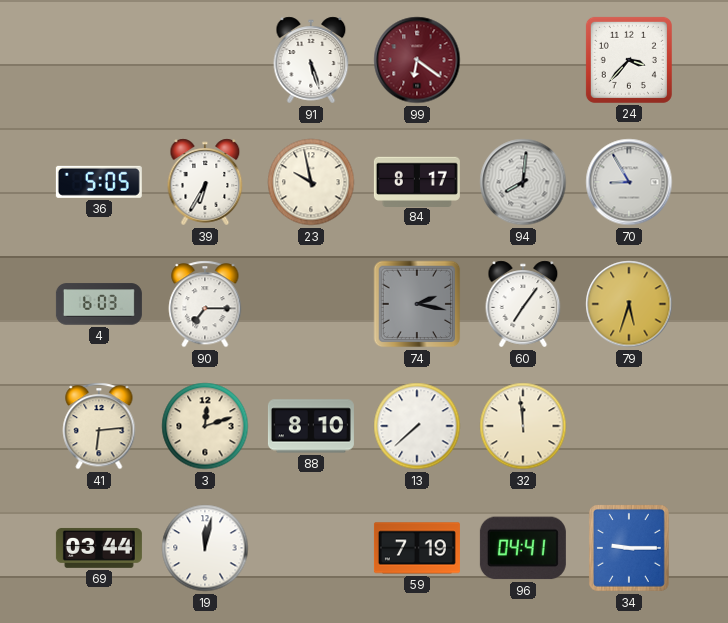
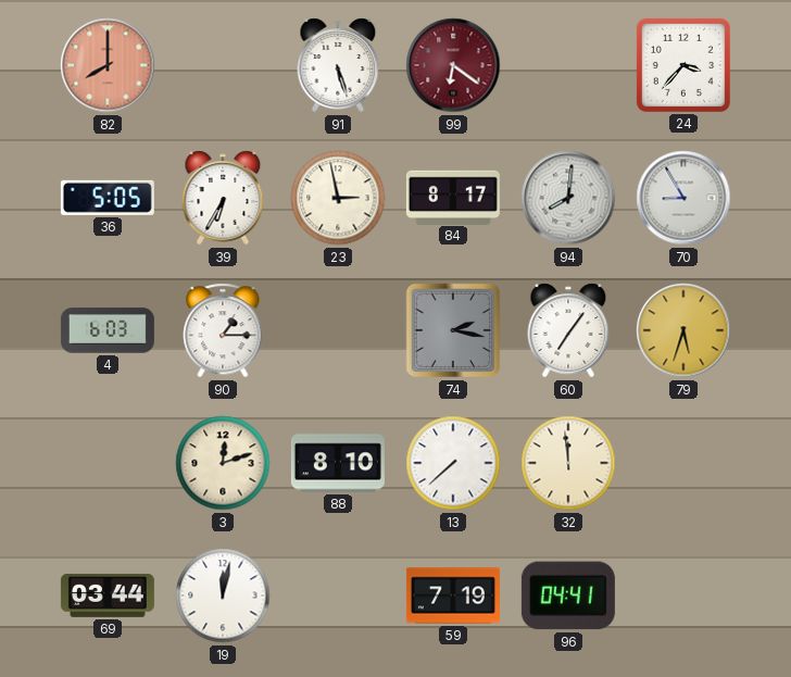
82: none -> 8:00 (108, 65)
23: 9:58 -> 2:58 (338, 198)
90: 7:15 -> 1:15 (223, 330)
41: 6:14 -> none (99, 426)
34: 9:15 -> none (629, 548)
